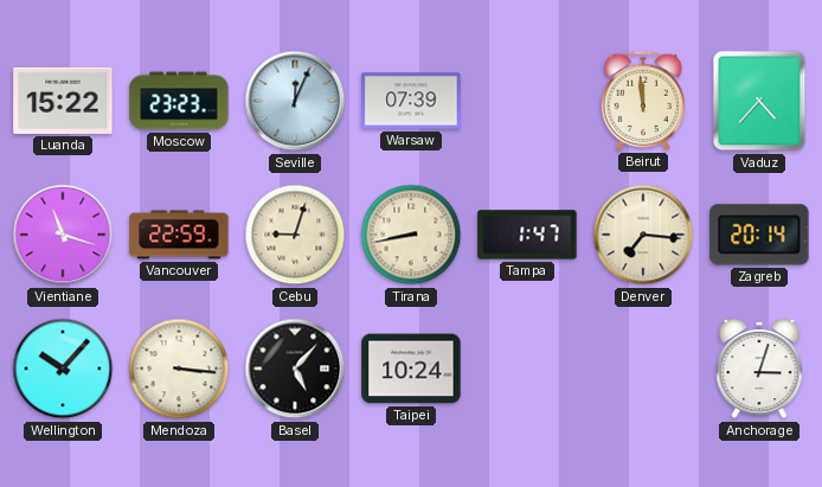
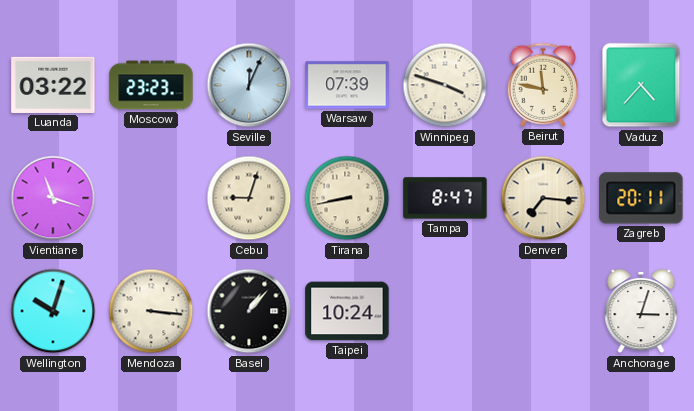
Luanda: 15:22 -> 03:22 (53, 85)
Winnipeg: none -> 3:48 (445, 85)
Beirut: 11:59 -> 11:47 (542, 85)
Vancouver: 22:59 -> none (179, 235)
Tampa: 1:47 -> 8:47 (445, 198)
Zagreb: 20:14 -> 20:11 (641, 198)
Wellington: 10:07 -> 10:03 (53, 311)
Basel: 5:07 -> 1:07 (249, 311)
